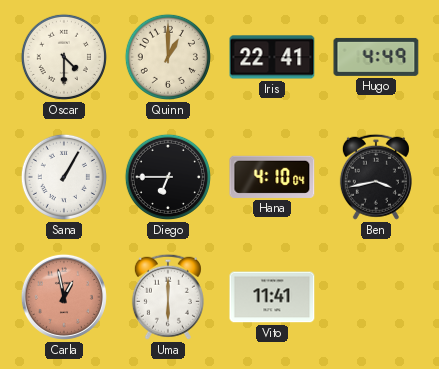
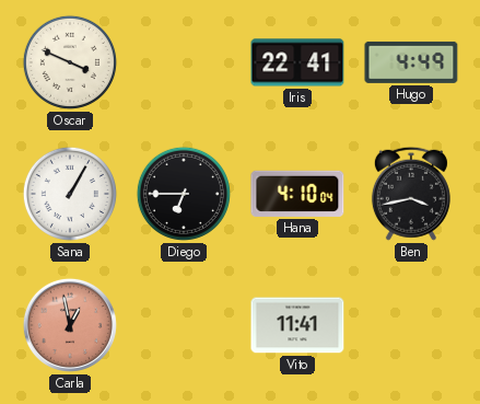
Oscar: 4:30 -> 3:49 (70, 62)
Quinn: 1:00 -> none (168, 57)
Uma: 6:00 -> none (168, 297)
